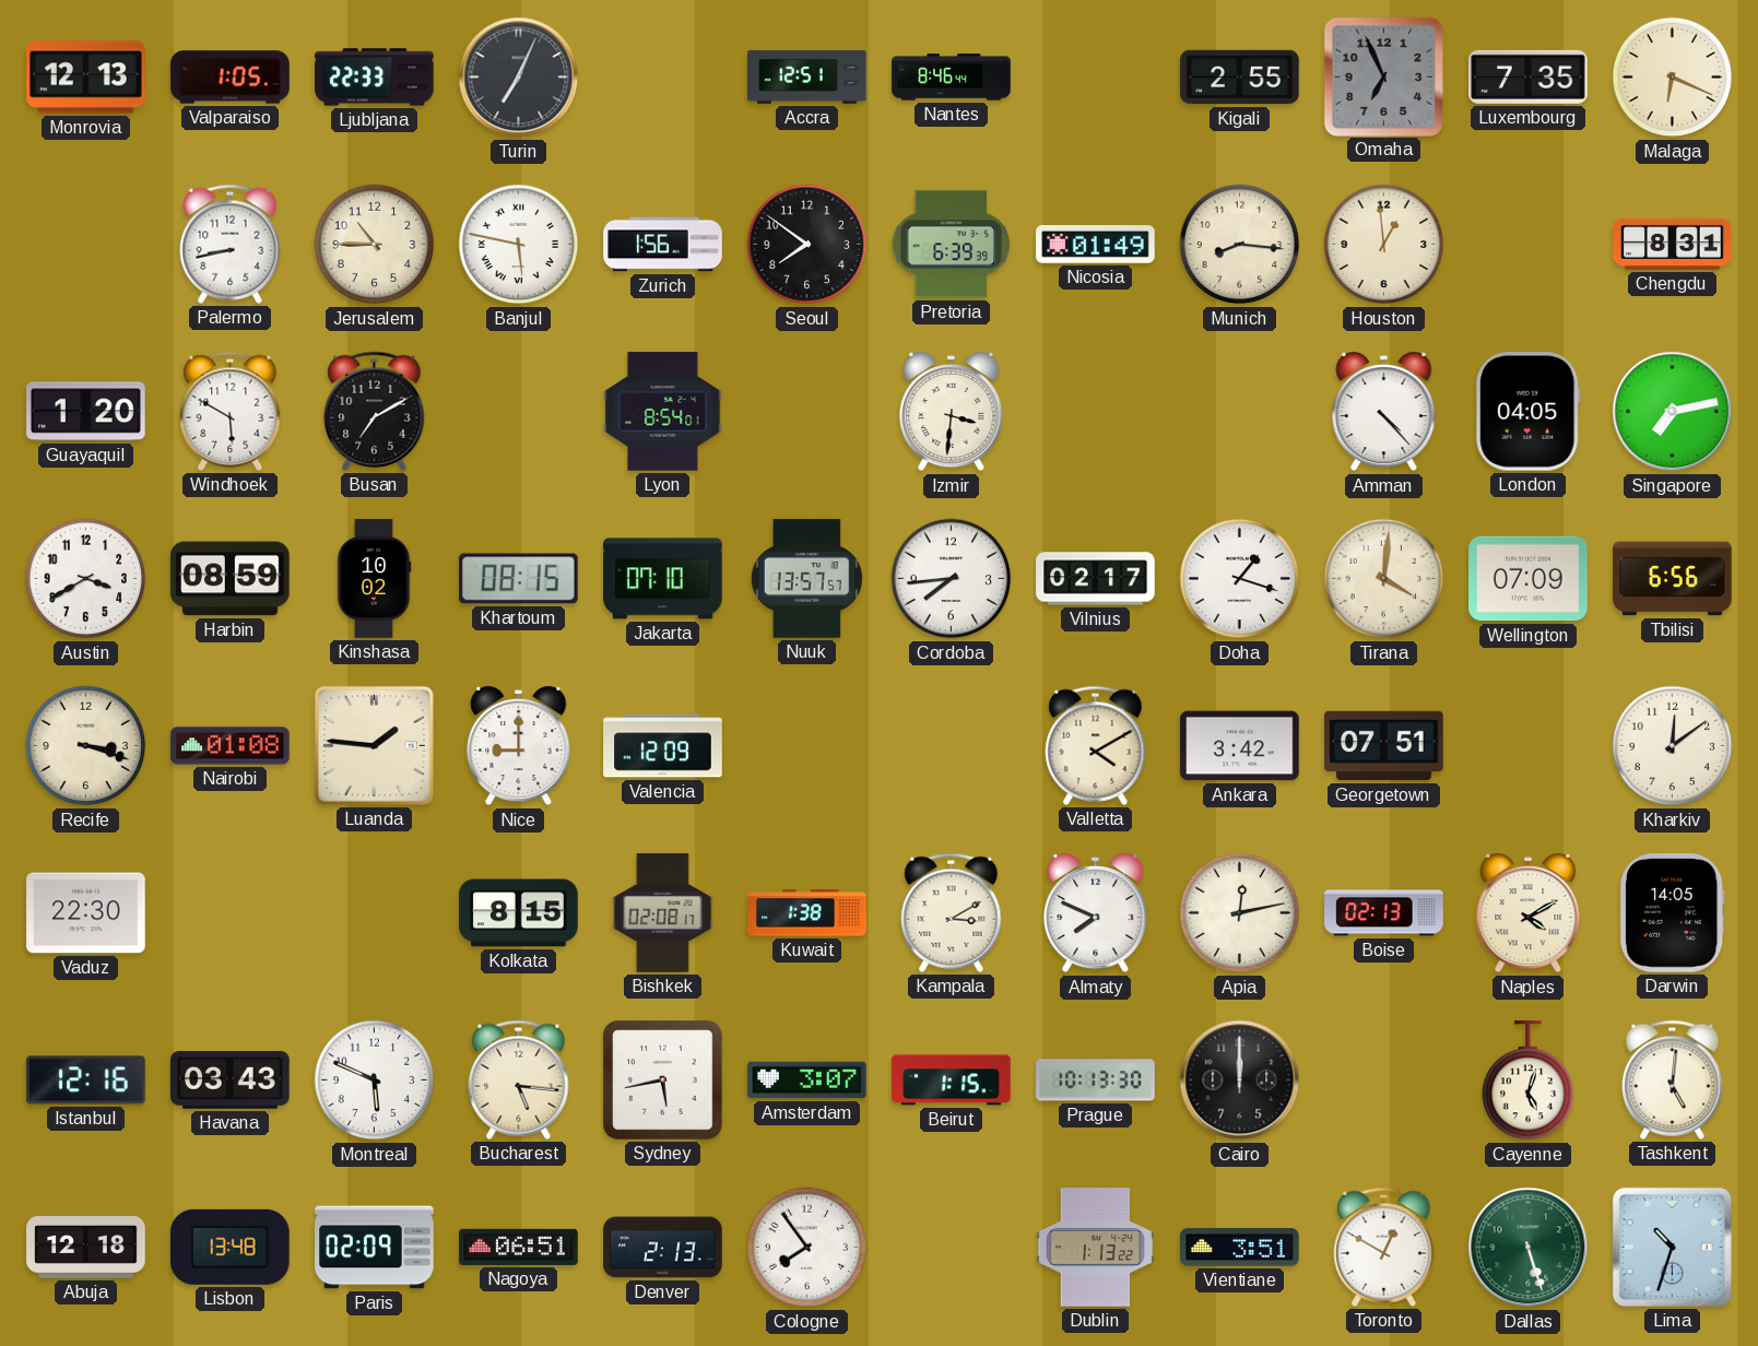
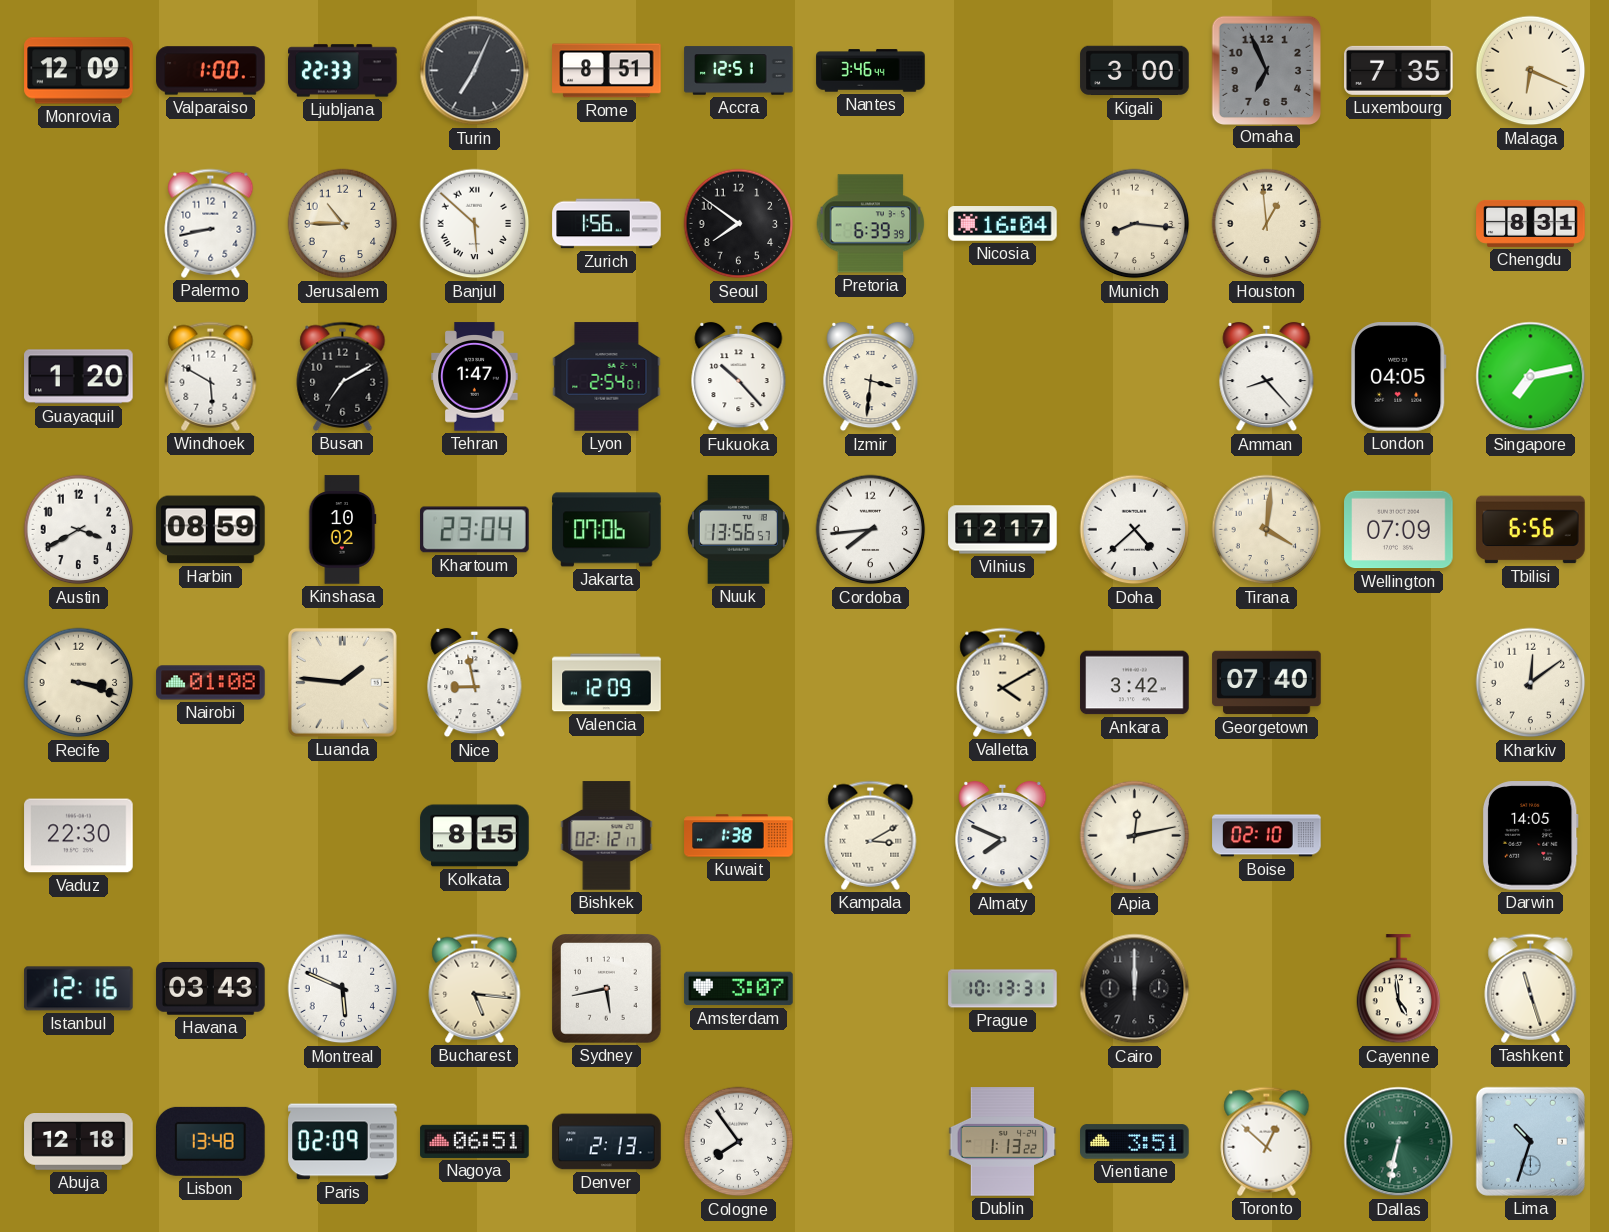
Monrovia: 12:13 -> 12:09 (79, 71)
Valparaiso: 1:05 -> 1:00 (211, 71)
Rome: none -> 8:51 (607, 71)
Nantes: 8:46 -> 3:46 (871, 71)
Kigali: 2:55 -> 3:00 (1135, 71)
Banjul: 5:47 -> 5:52 (475, 224)
Nicosia: 01:49 -> 16:04 (1003, 224)
Tehran: none -> 1:47 (475, 377)
Lyon: 8:54 -> 2:54 (607, 377)
Fukuoka: none -> 10:23 (739, 377)
Amman: 4:23 -> 8:23 (1267, 377)
Khartoum: 08:15 -> 23:04 (475, 530)
Jakarta: 07:10 -> 07:06 (607, 530)
Nuuk: 13:57 -> 13:56 (738, 530)
Vilnius: 02:17 -> 12:17 (1003, 530)
Doha: 1:18 -> 4:38 (1135, 530)
Nice: 9:00 -> 8:58 (475, 683)
Georgetown: 07:51 -> 07:40 (1267, 683)
Bishkek: 02:08 -> 02:12 (607, 836)
Boise: 02:13 -> 02:10 (1267, 836)
Naples: 4:10 -> none (1529, 913)
Beirut: 1:15 -> none (952, 1081)
Prague: 10:13:30 -> 10:13:31 (1003, 989)
Cayenne: 5:03 -> 4:59 (1399, 989)
Tashkent: 5:01 -> 11:27 (1531, 988)
Toronto: 12:50 -> 12:52 (1267, 1141)
Dallas: 5:27 -> 6:32 (1399, 1142)
